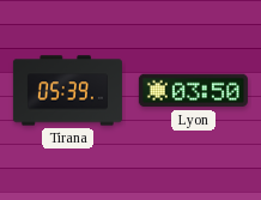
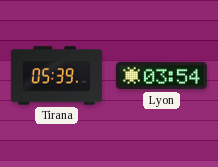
Lyon: 03:50 -> 03:54 (161, 76)
